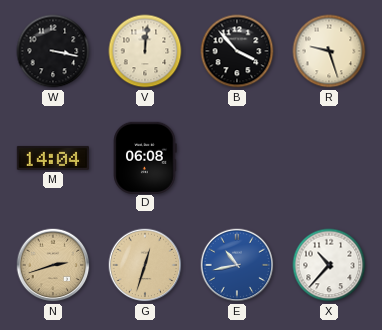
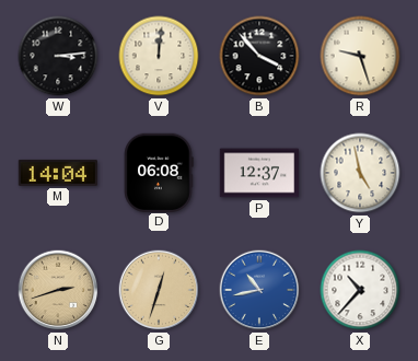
W: 3:17 -> 3:14 (58, 56)
P: none -> 12:37 (258, 173)
Y: none -> 4:58 (360, 173)
